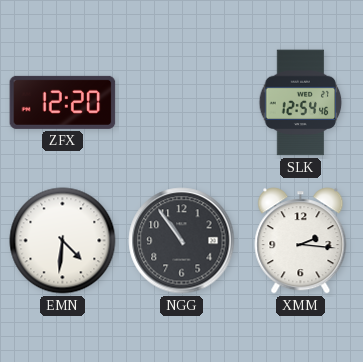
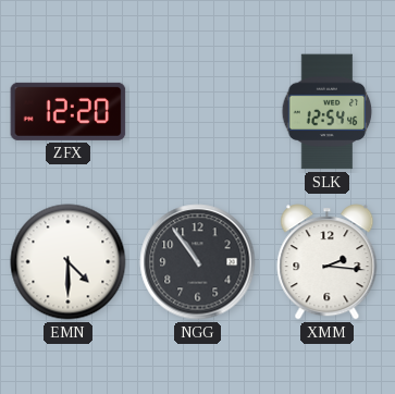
EMN: 4:31 -> 4:30 (69, 262)
